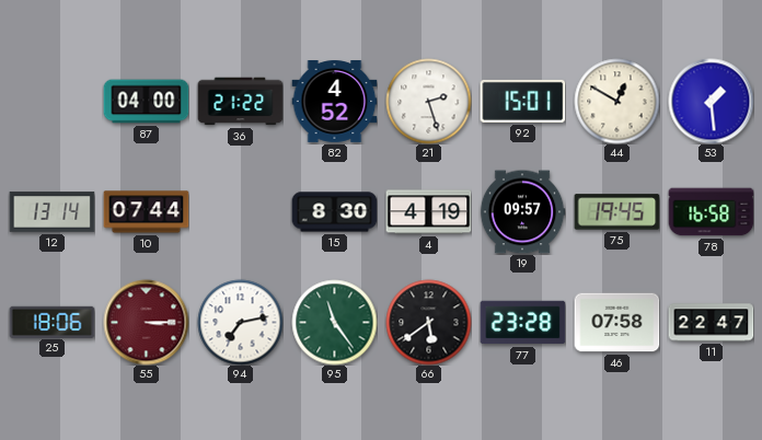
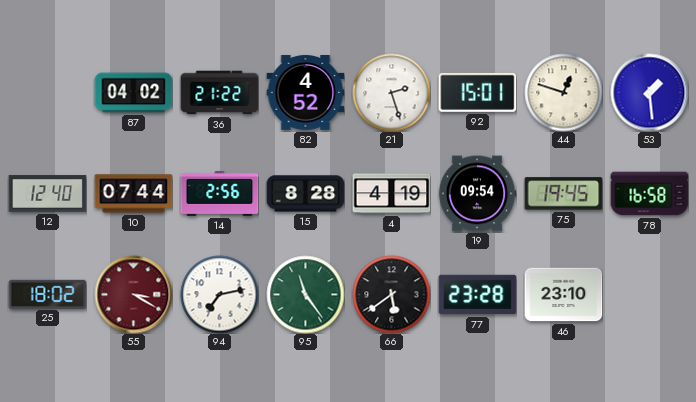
87: 04:00 -> 04:02 (133, 93)
44: 12:50 -> 12:48 (563, 92)
12: 13:14 -> 12:40 (47, 194)
14: none -> 2:56 (219, 193)
15: 8:30 -> 8:28 (305, 194)
19: 09:57 -> 09:54 (477, 194)
25: 18:06 -> 18:02 (47, 294)
55: 3:15 -> 3:20 (133, 294)
46: 07:58 -> 23:10 (563, 295)
11: 22:47 -> none (711, 323)
